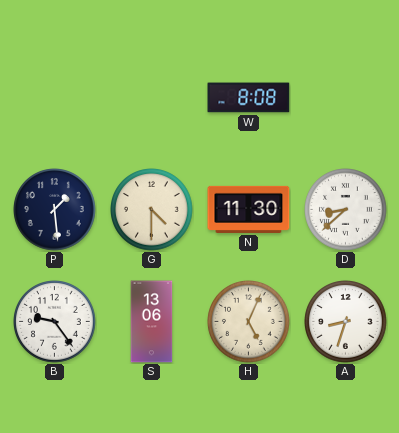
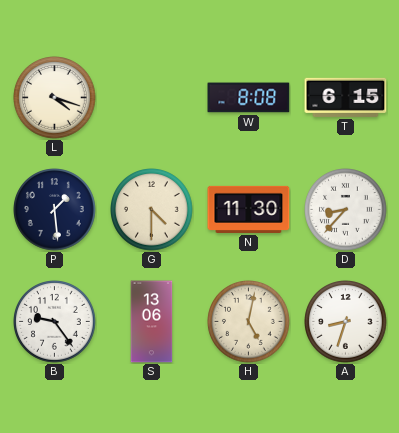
L: none -> 4:18 (55, 98)
T: none -> 6:15 (346, 97)
D: 8:38 -> 8:37 (346, 210)
H: 5:04 -> 5:02 (249, 322)
